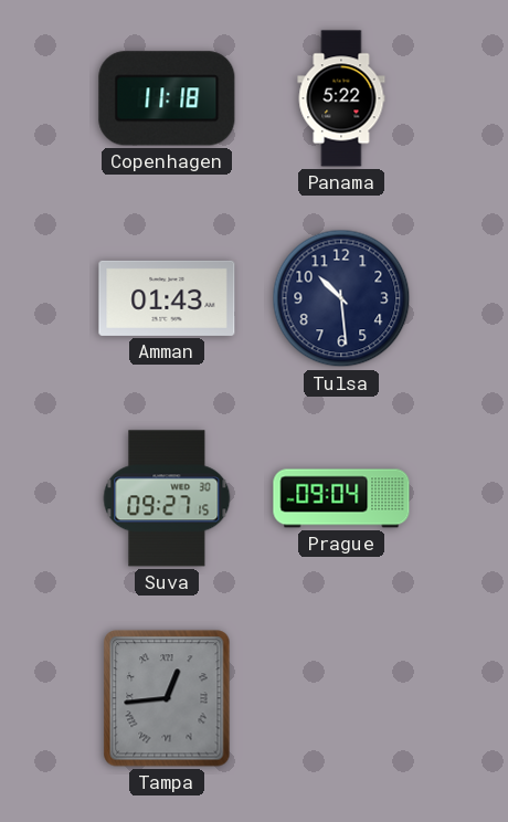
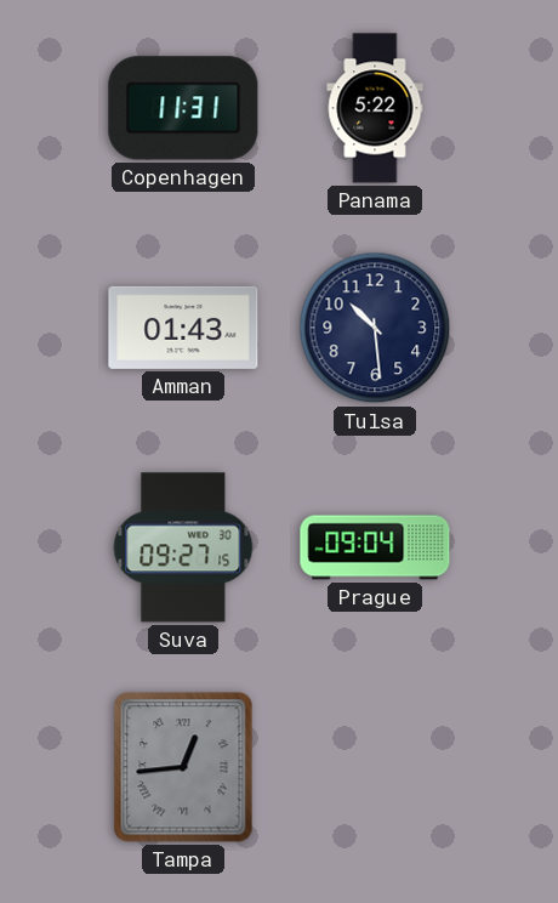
Copenhagen: 11:18 -> 11:31 (183, 108)
